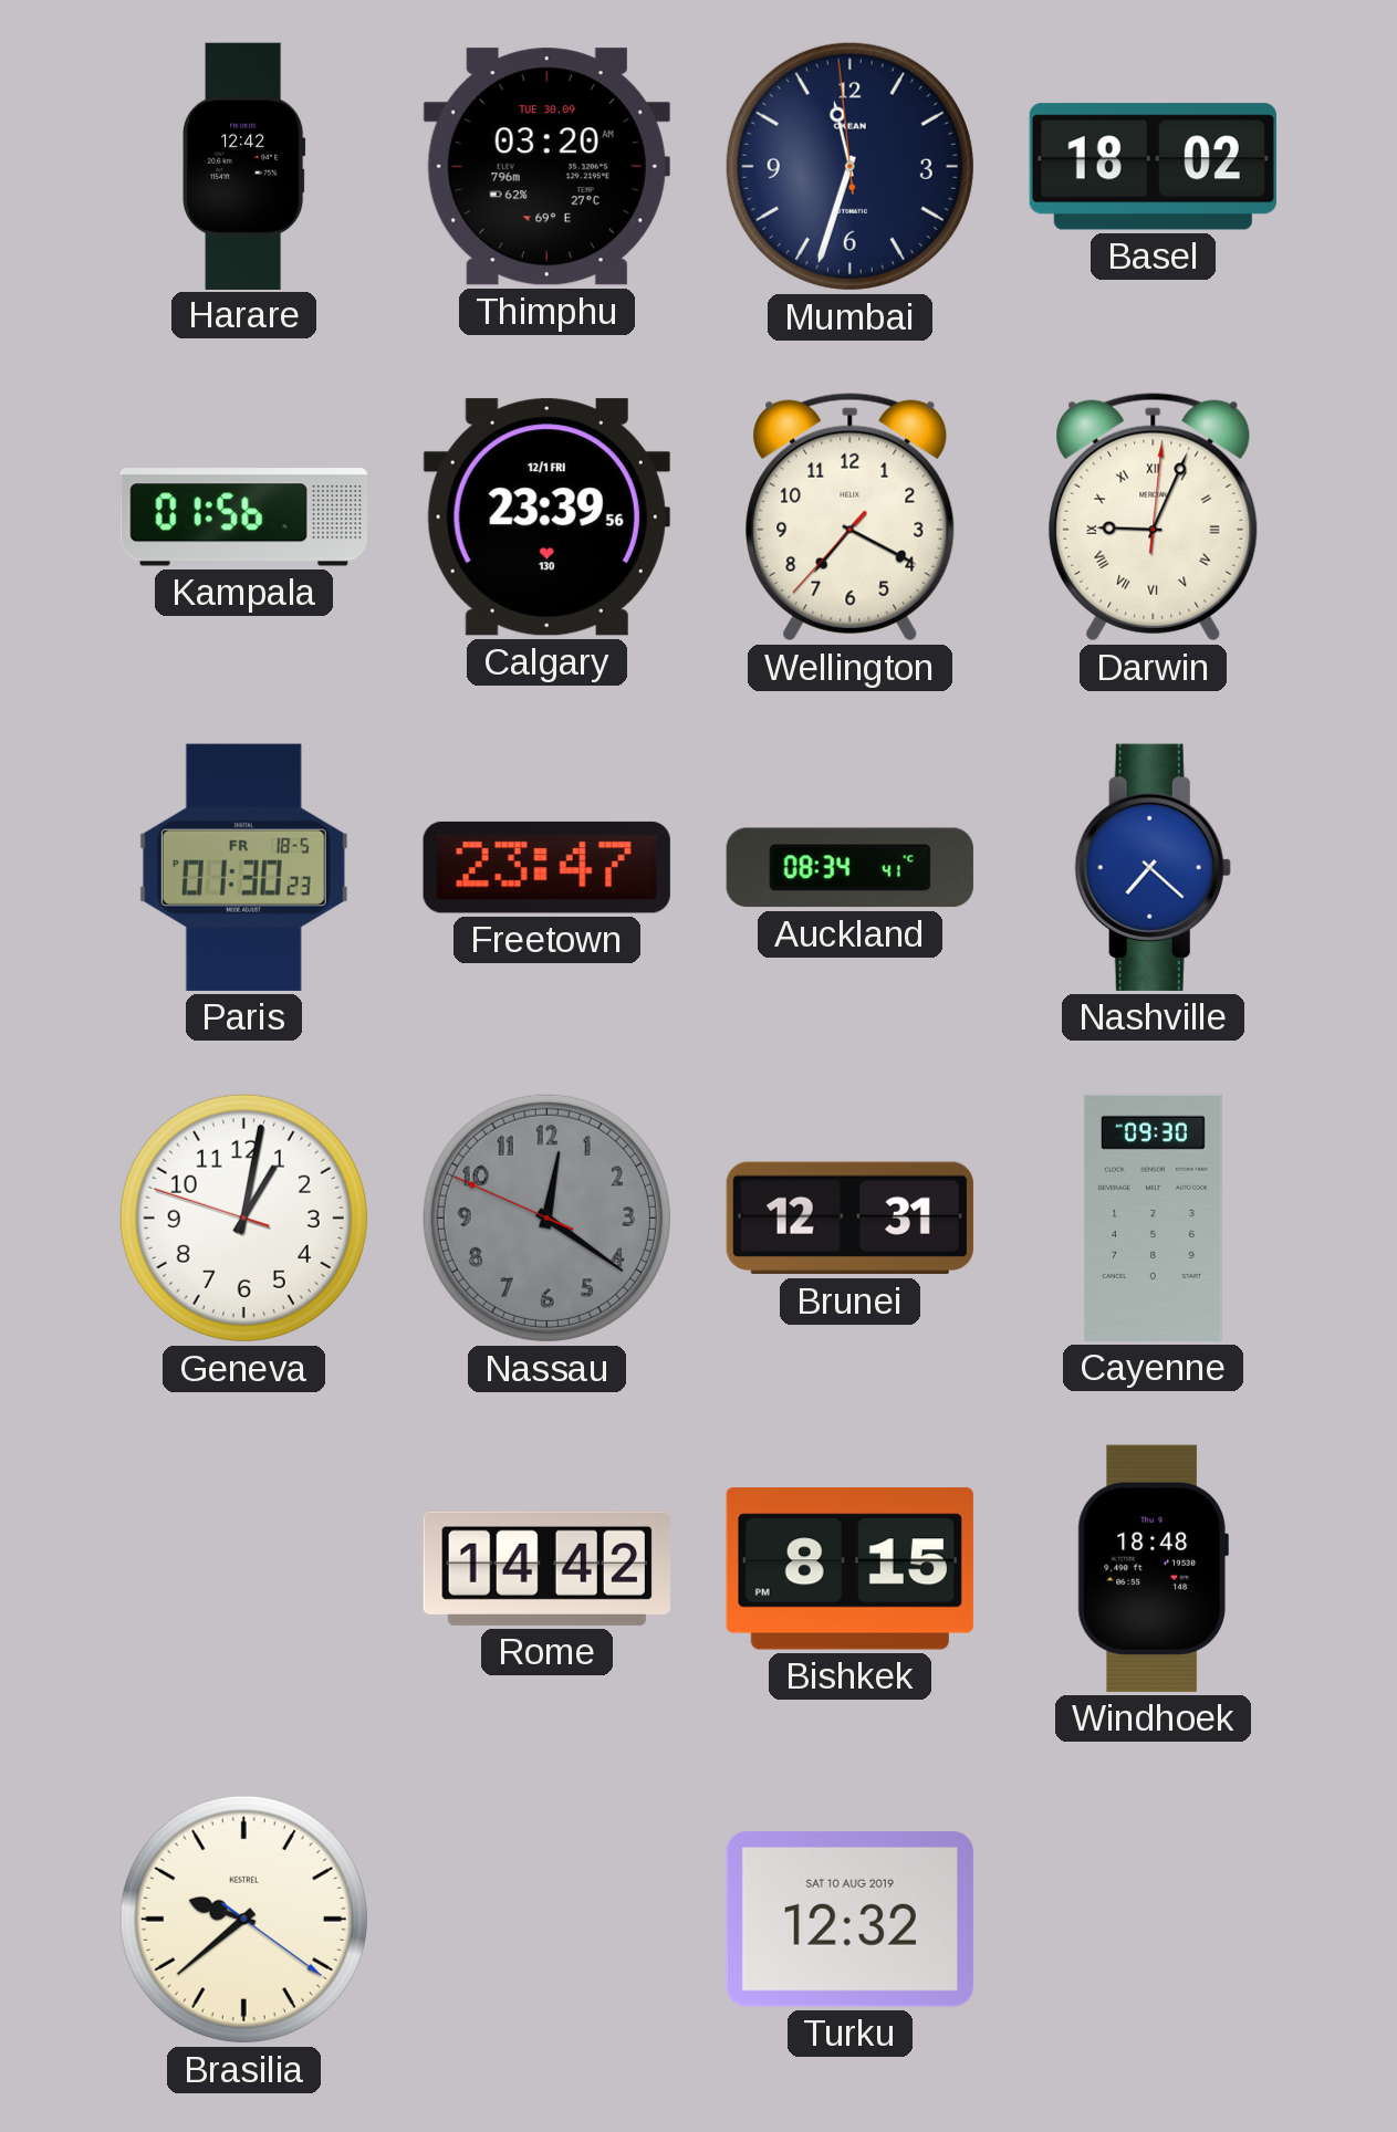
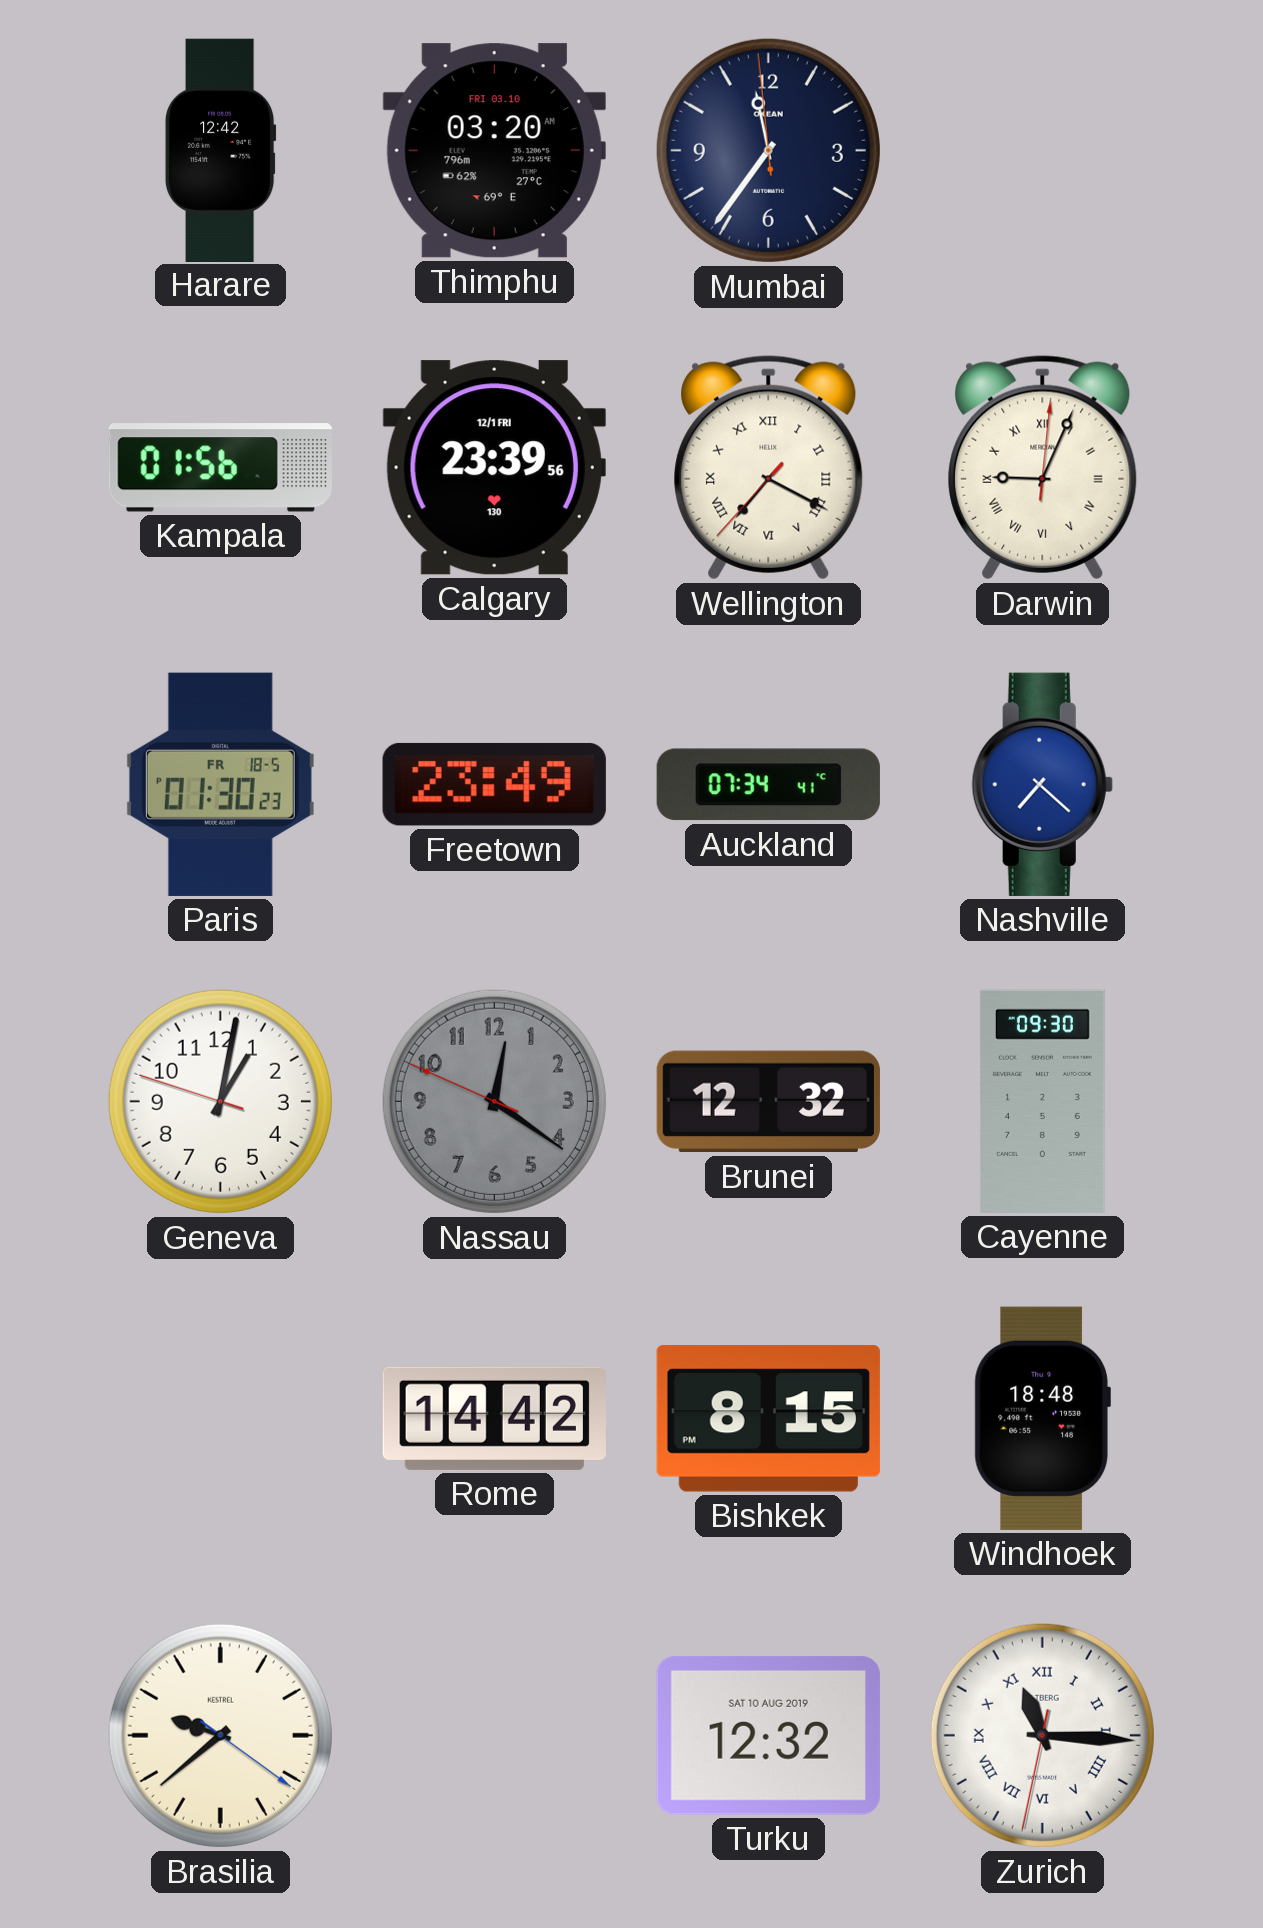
Thimphu date: TUE 30.09 -> FRI 03.10 (494, 151)
Mumbai: 11:32 -> 11:35 (768, 150)
Basel: 18:02 -> none (1153, 167)
Wellington numerals: Arabic -> Roman (769, 468)
Freetown: 23:47 -> 23:49 (494, 784)
Auckland: 08:34 -> 07:34 (768, 785)
Brunei: 12:31 -> 12:32 (768, 1102)
Zurich: none -> 11:15 (1042, 1735)
